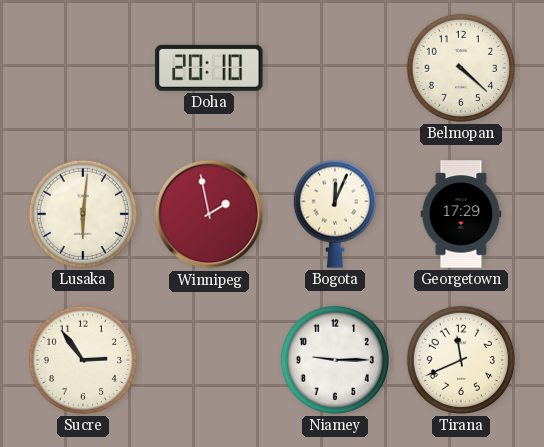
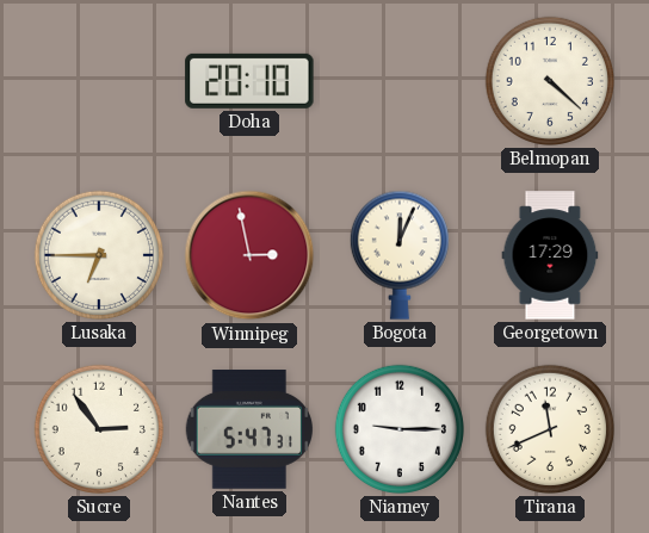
Lusaka: 6:01 -> 6:45 (98, 255)
Winnipeg: 1:58 -> 2:58 (249, 255)
Nantes: none -> 5:47 (248, 430)
